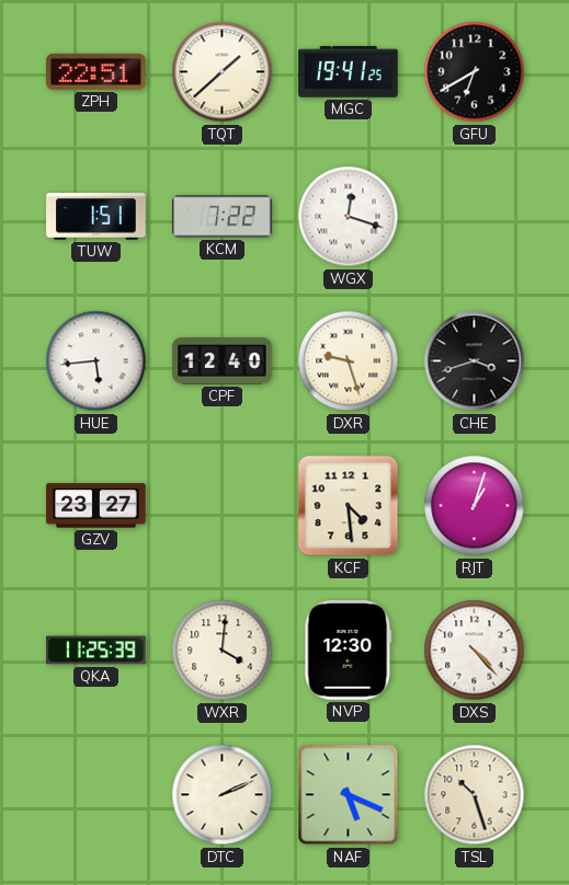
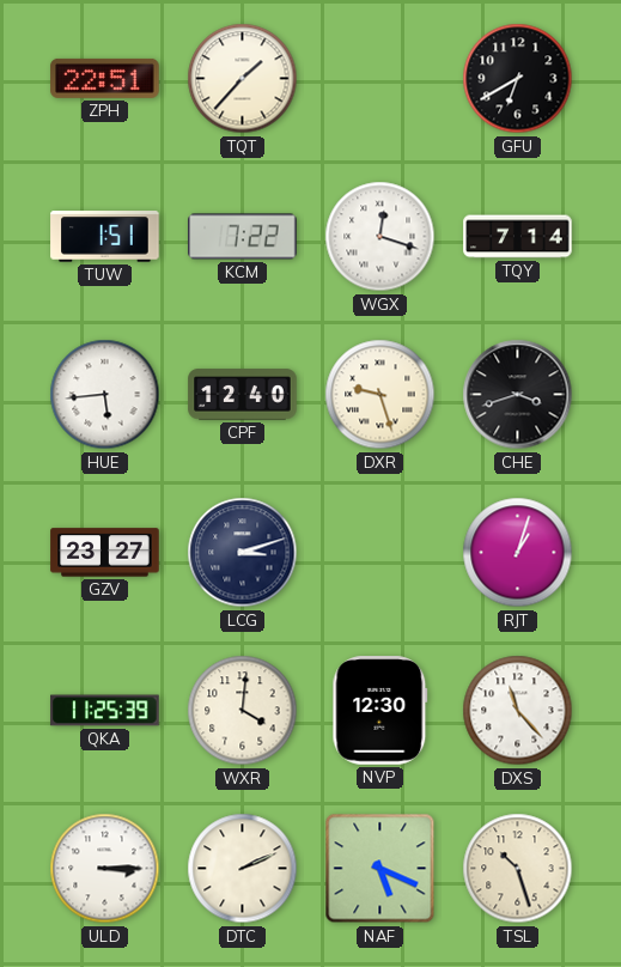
TQT: 1:38 -> 1:37 (243, 79)
MGC: 19:41 -> none (349, 72)
TQY: none -> 7:14 (518, 237)
LCG: none -> 3:12 (243, 553)
KCF: 4:29 -> none (349, 506)
DXS: 4:23 -> 11:23 (518, 711)
ULD: none -> 3:15 (105, 869)
